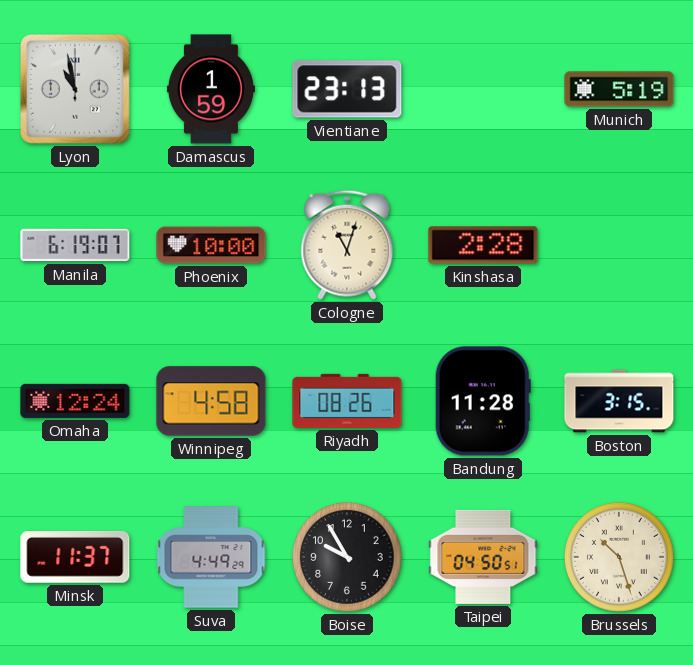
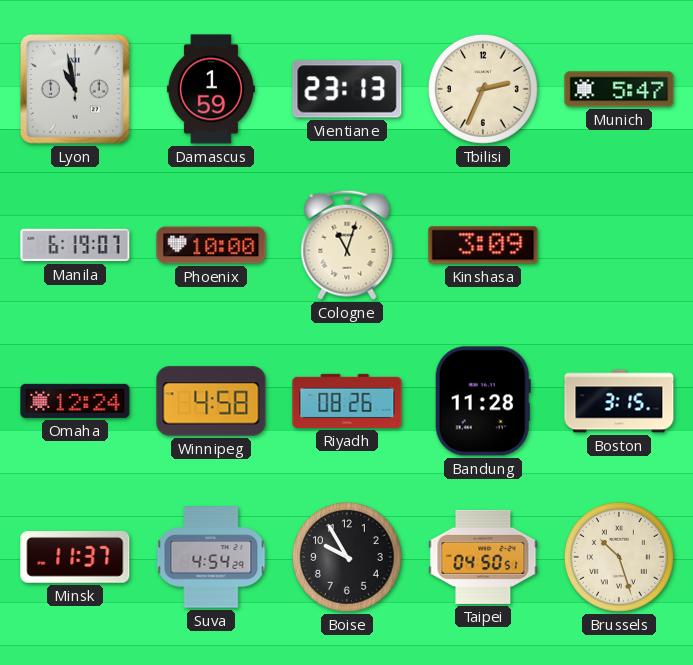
Tbilisi: none -> 2:34 (483, 89)
Munich: 5:19 -> 5:47 (619, 89)
Kinshasa: 2:28 -> 3:09 (483, 245)
Suva: 4:49 -> 4:54 (211, 557)
